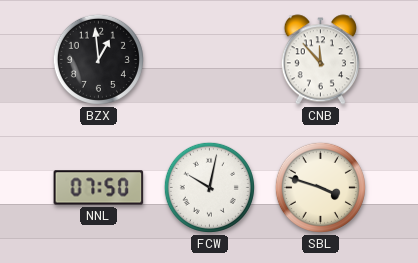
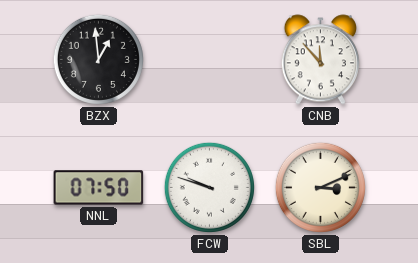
FCW: 10:02 -> 9:48 (209, 187)
SBL: 3:48 -> 3:11 (320, 187)
